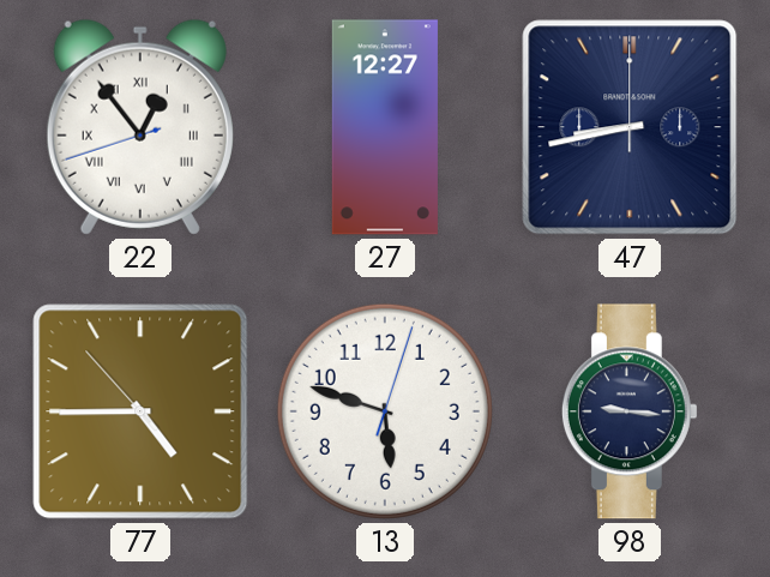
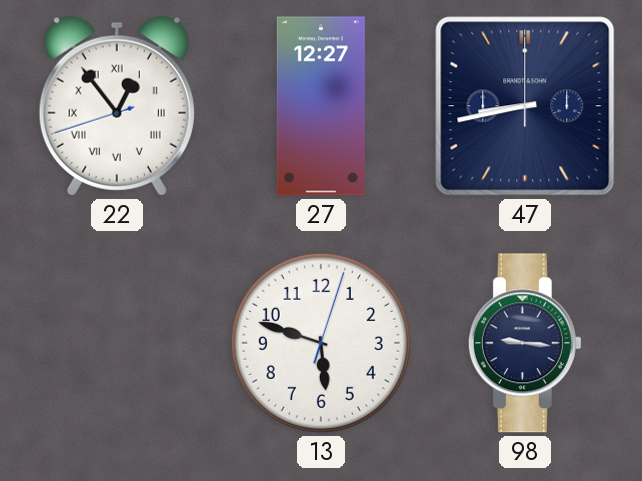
77: 4:44 -> none (140, 411)
